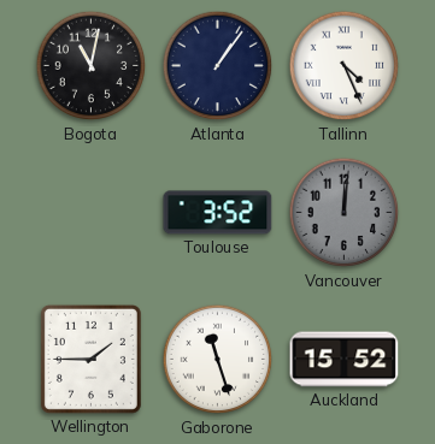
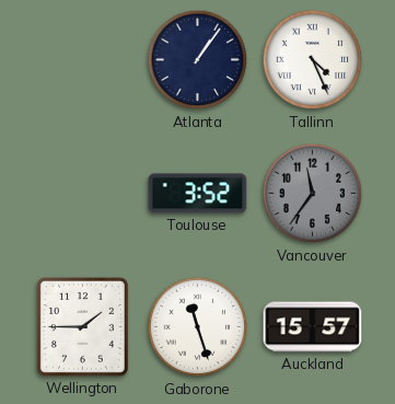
Bogota: 11:02 -> none (92, 66)
Vancouver: 12:01 -> 11:36 (313, 194)
Auckland: 15:52 -> 15:57 (313, 327)
